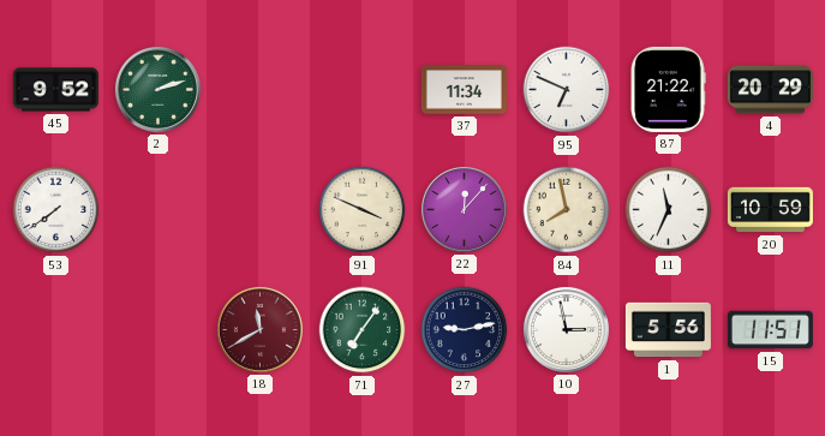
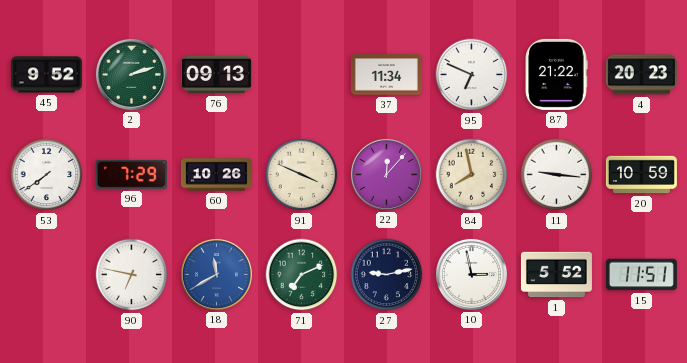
76: none -> 09:13 (216, 75)
4: 20:29 -> 20:23 (641, 75)
96: none -> 7:29 (131, 174)
60: none -> 10:26 (216, 175)
11: 11:34 -> 9:16 (557, 175)
90: none -> 6:47 (132, 275)
18 dial: burgundy -> blue (216, 274)
71: 7:06 -> 7:11 (302, 275)
1: 5:56 -> 5:52 (556, 275)
